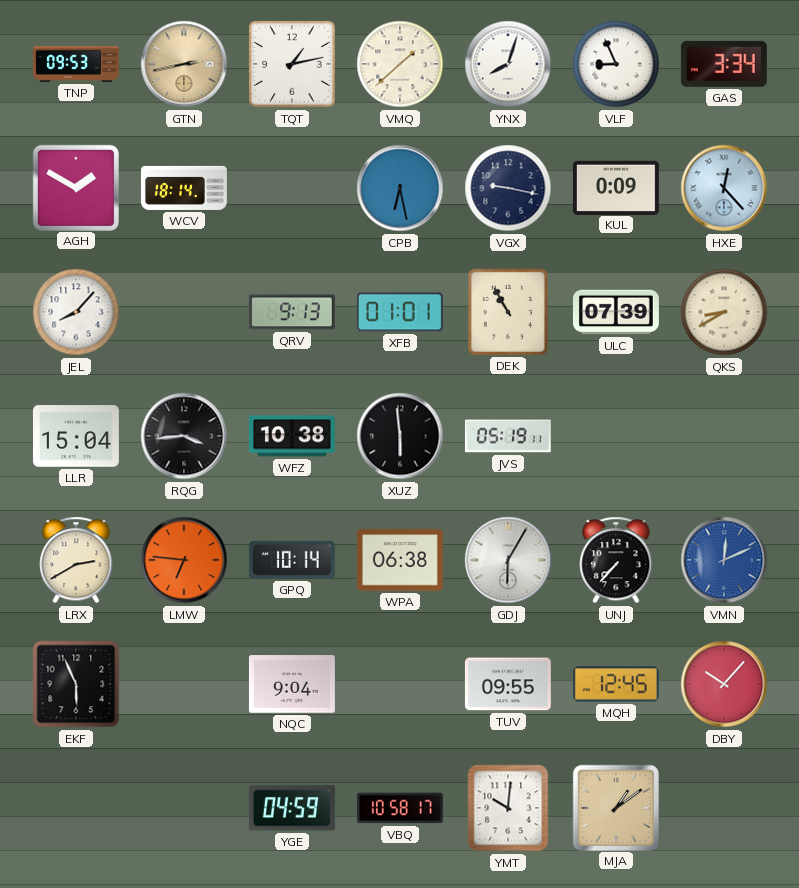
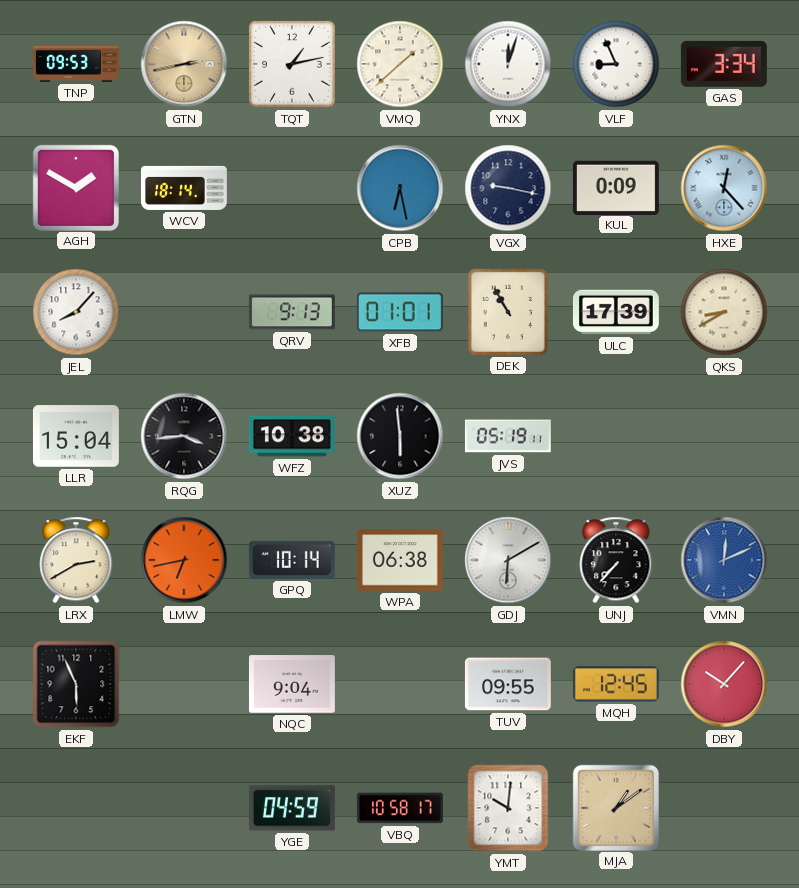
YNX: 8:03 -> 12:03 (508, 64)
ULC: 07:39 -> 17:39 (616, 312)
LMW: 6:46 -> 6:43 (184, 560)
GDJ: 6:05 -> 6:10 (508, 560)
